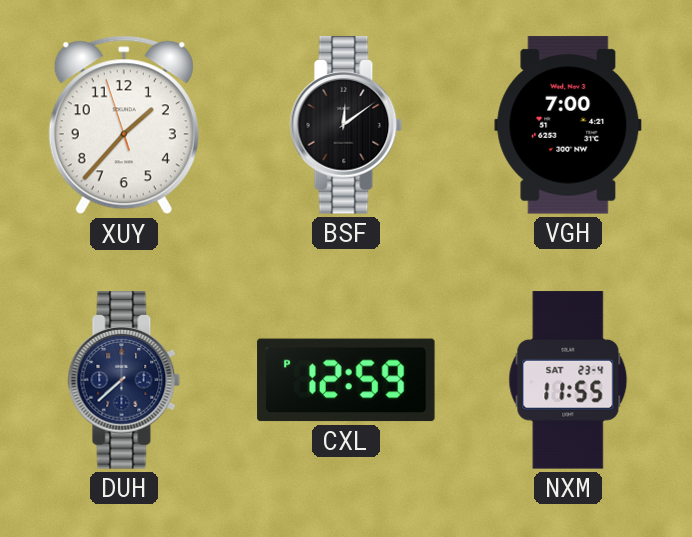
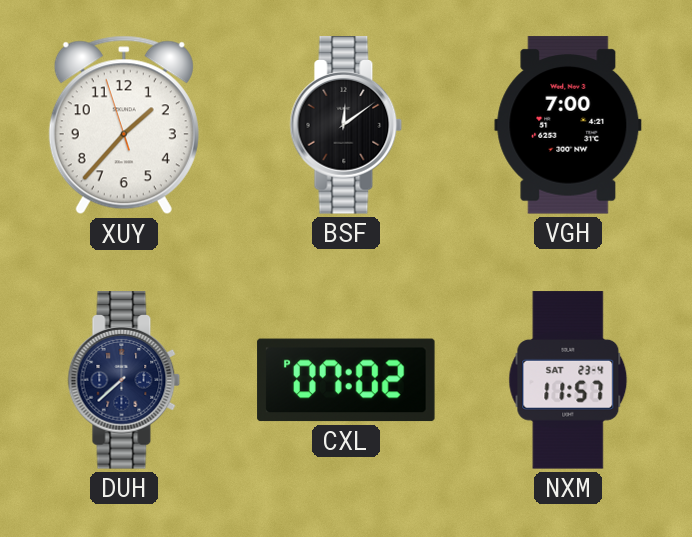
CXL: 12:59 -> 07:02 (346, 380)
NXM: 11:55 -> 11:57 (568, 380)
